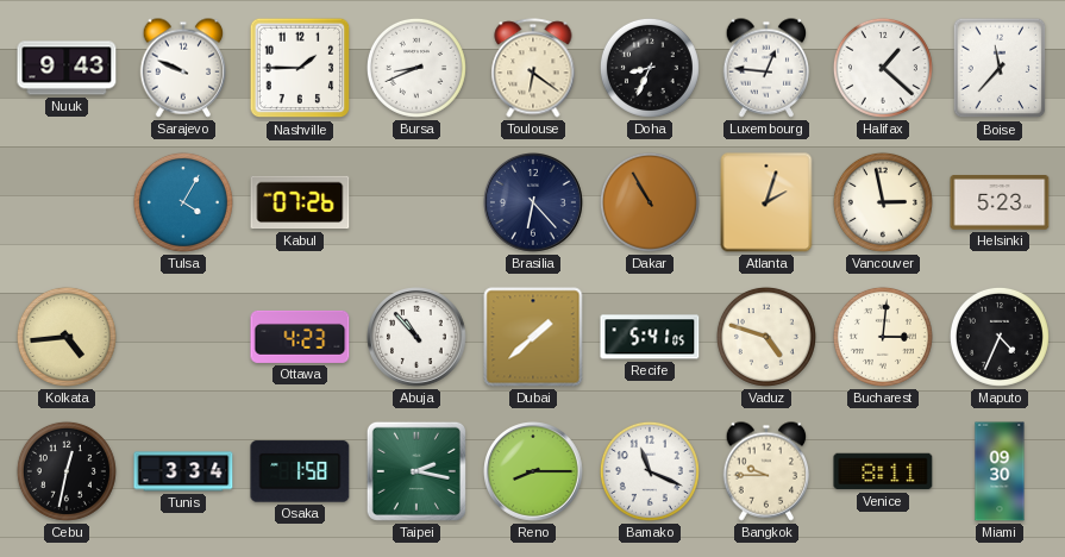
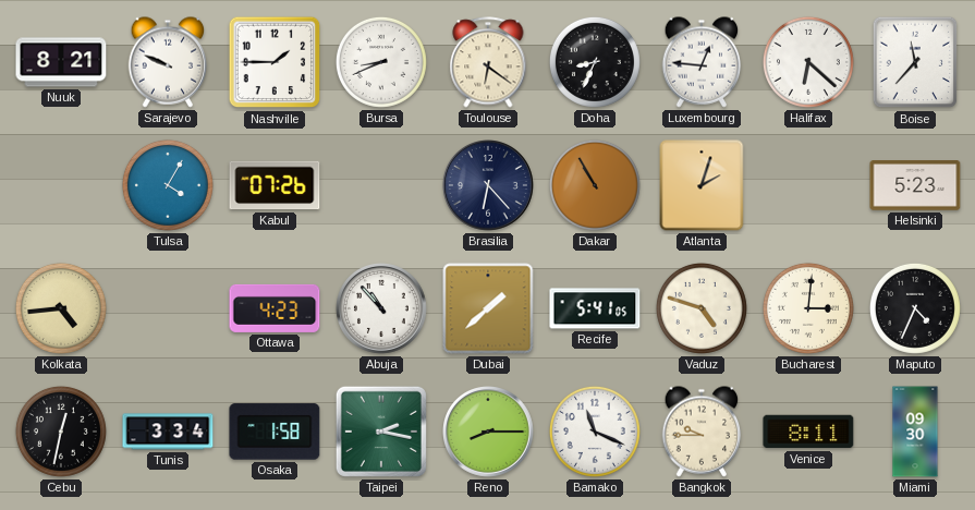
Nuuk: 9:43 -> 8:21 (61, 62)
Halifax: 1:22 -> 6:22 (808, 62)
Vancouver: 2:58 -> none (883, 202)
